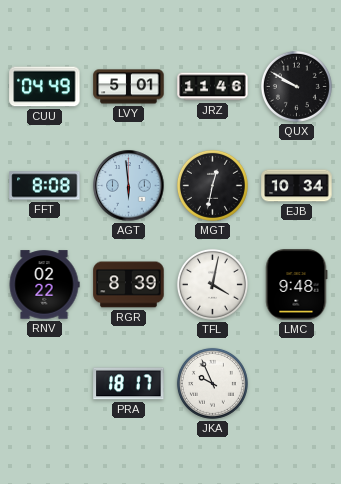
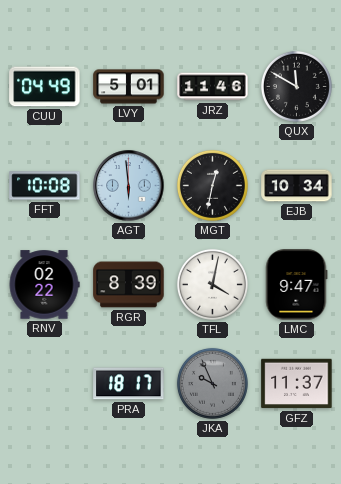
QUX: 9:50 -> 11:50 (296, 86)
FFT: 8:08 -> 10:08 (45, 186)
LMC: 9:48 -> 9:47 (296, 285)
JKA dial: white -> grey (212, 383)
GFZ: none -> 11:37 (297, 384)
